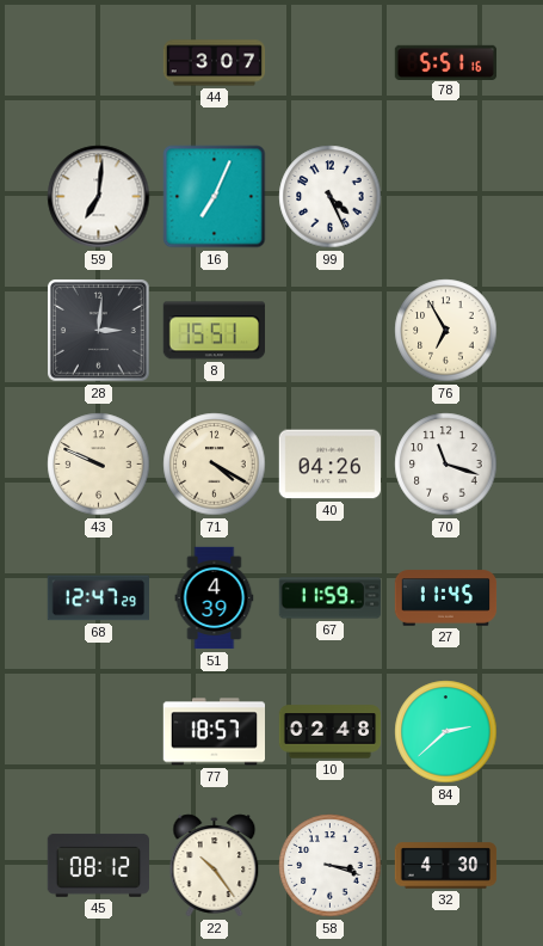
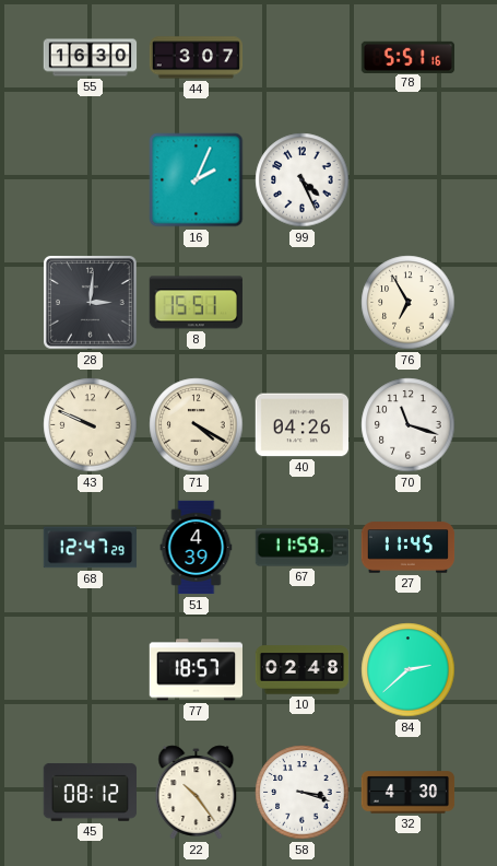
55: none -> 16:30 (91, 58)
59: 7:01 -> none (99, 197)
16: 7:04 -> 2:04 (197, 180)
